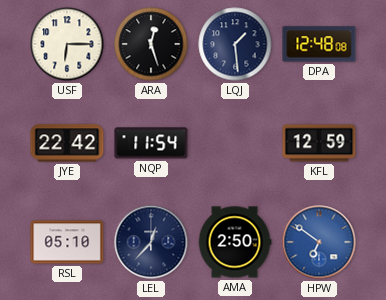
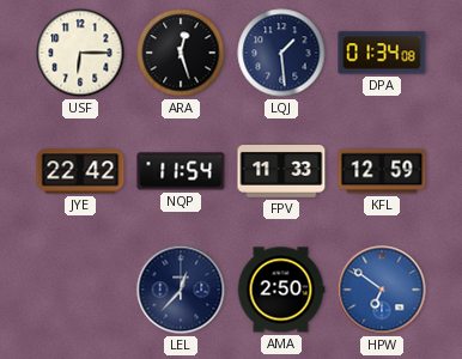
DPA: 12:48 -> 01:34 (382, 53)
FPV: none -> 11:33 (281, 172)
RSL: 05:10 -> none (67, 242)
